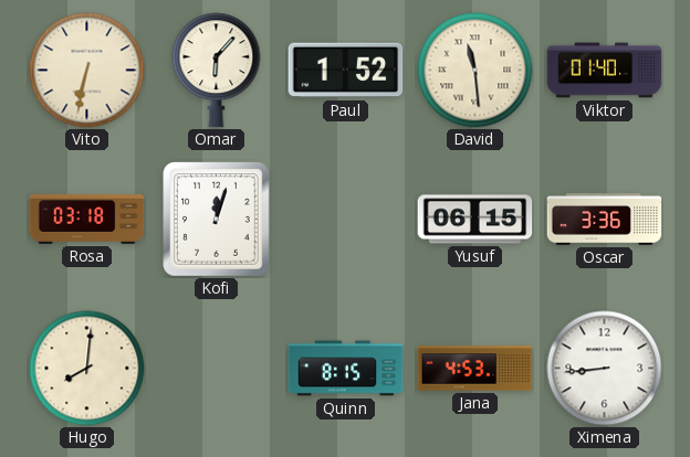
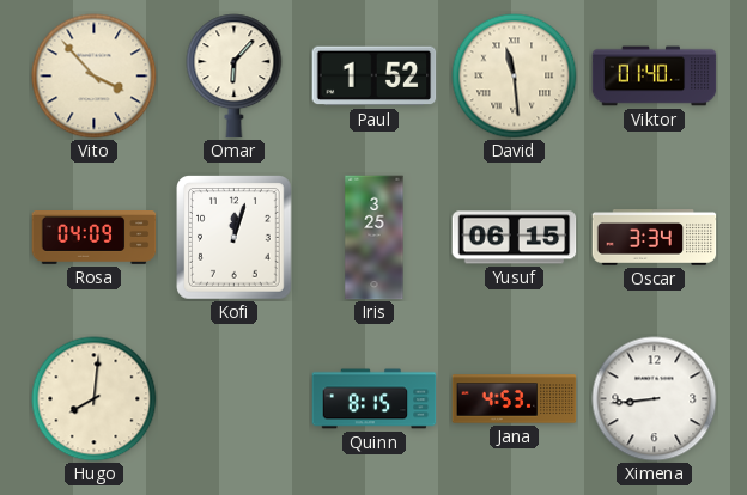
Vito: 6:32 -> 3:53 (95, 77)
Rosa: 03:18 -> 04:09 (95, 238)
Iris: none -> 3:25 (375, 238)
Oscar: 3:36 -> 3:34 (655, 238)
